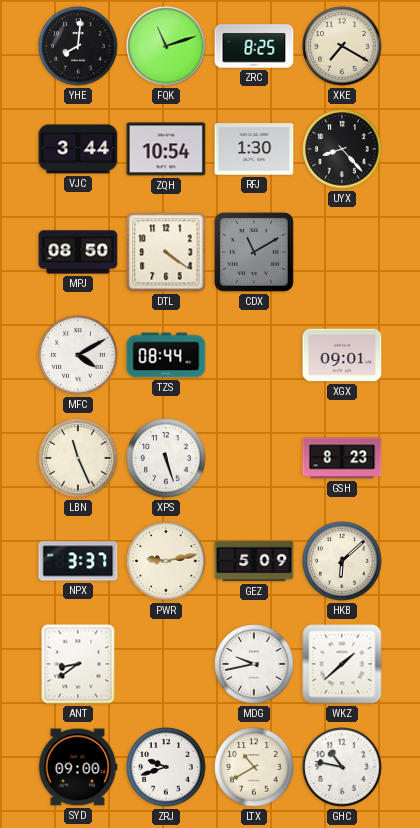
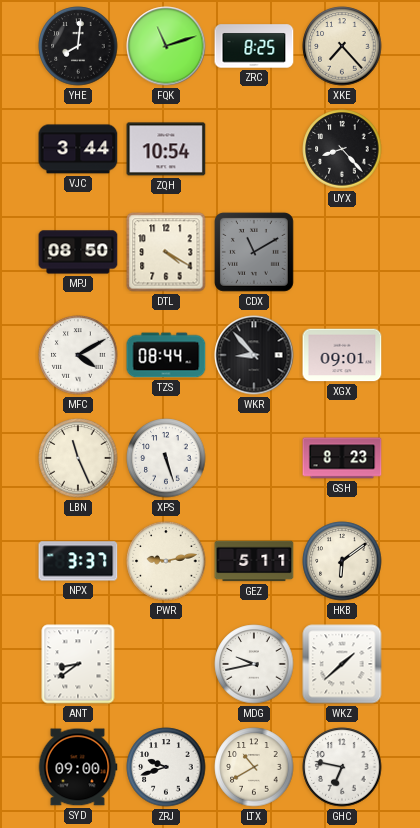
XKE: 7:20 -> 7:23 (342, 46)
RFJ: 1:30 -> none (254, 149)
DTL: 4:21 -> 4:20 (166, 252)
WKR: none -> 8:53 (254, 355)
GEZ: 5:09 -> 5:11 (254, 561)
HKB: 6:08 -> 6:09 (342, 561)
GHC: 10:47 -> 6:47 (342, 767)
